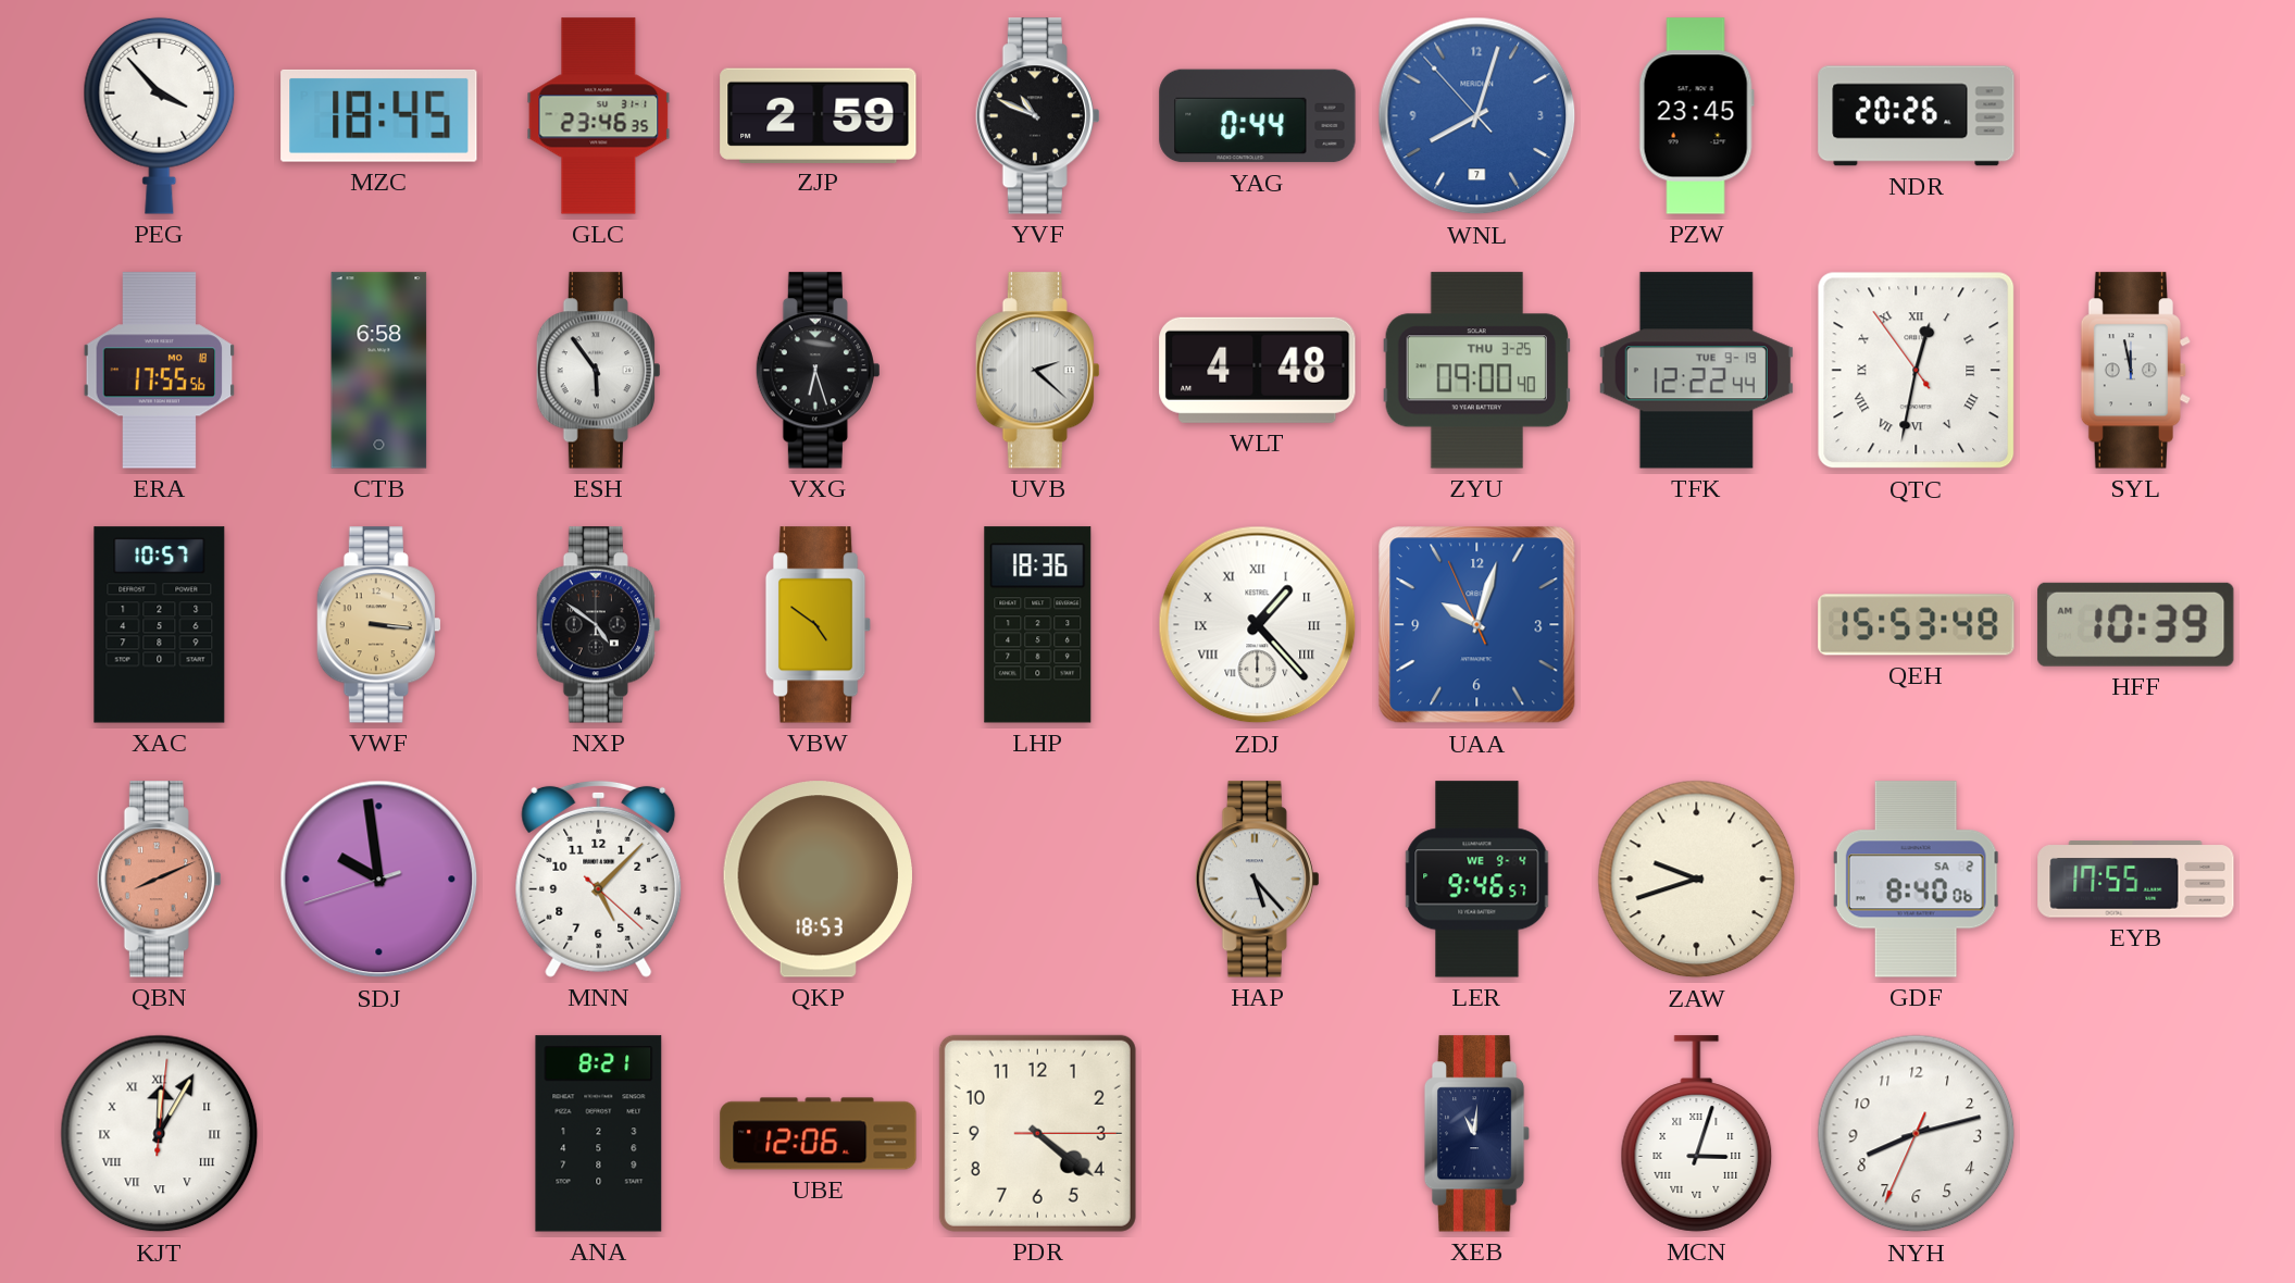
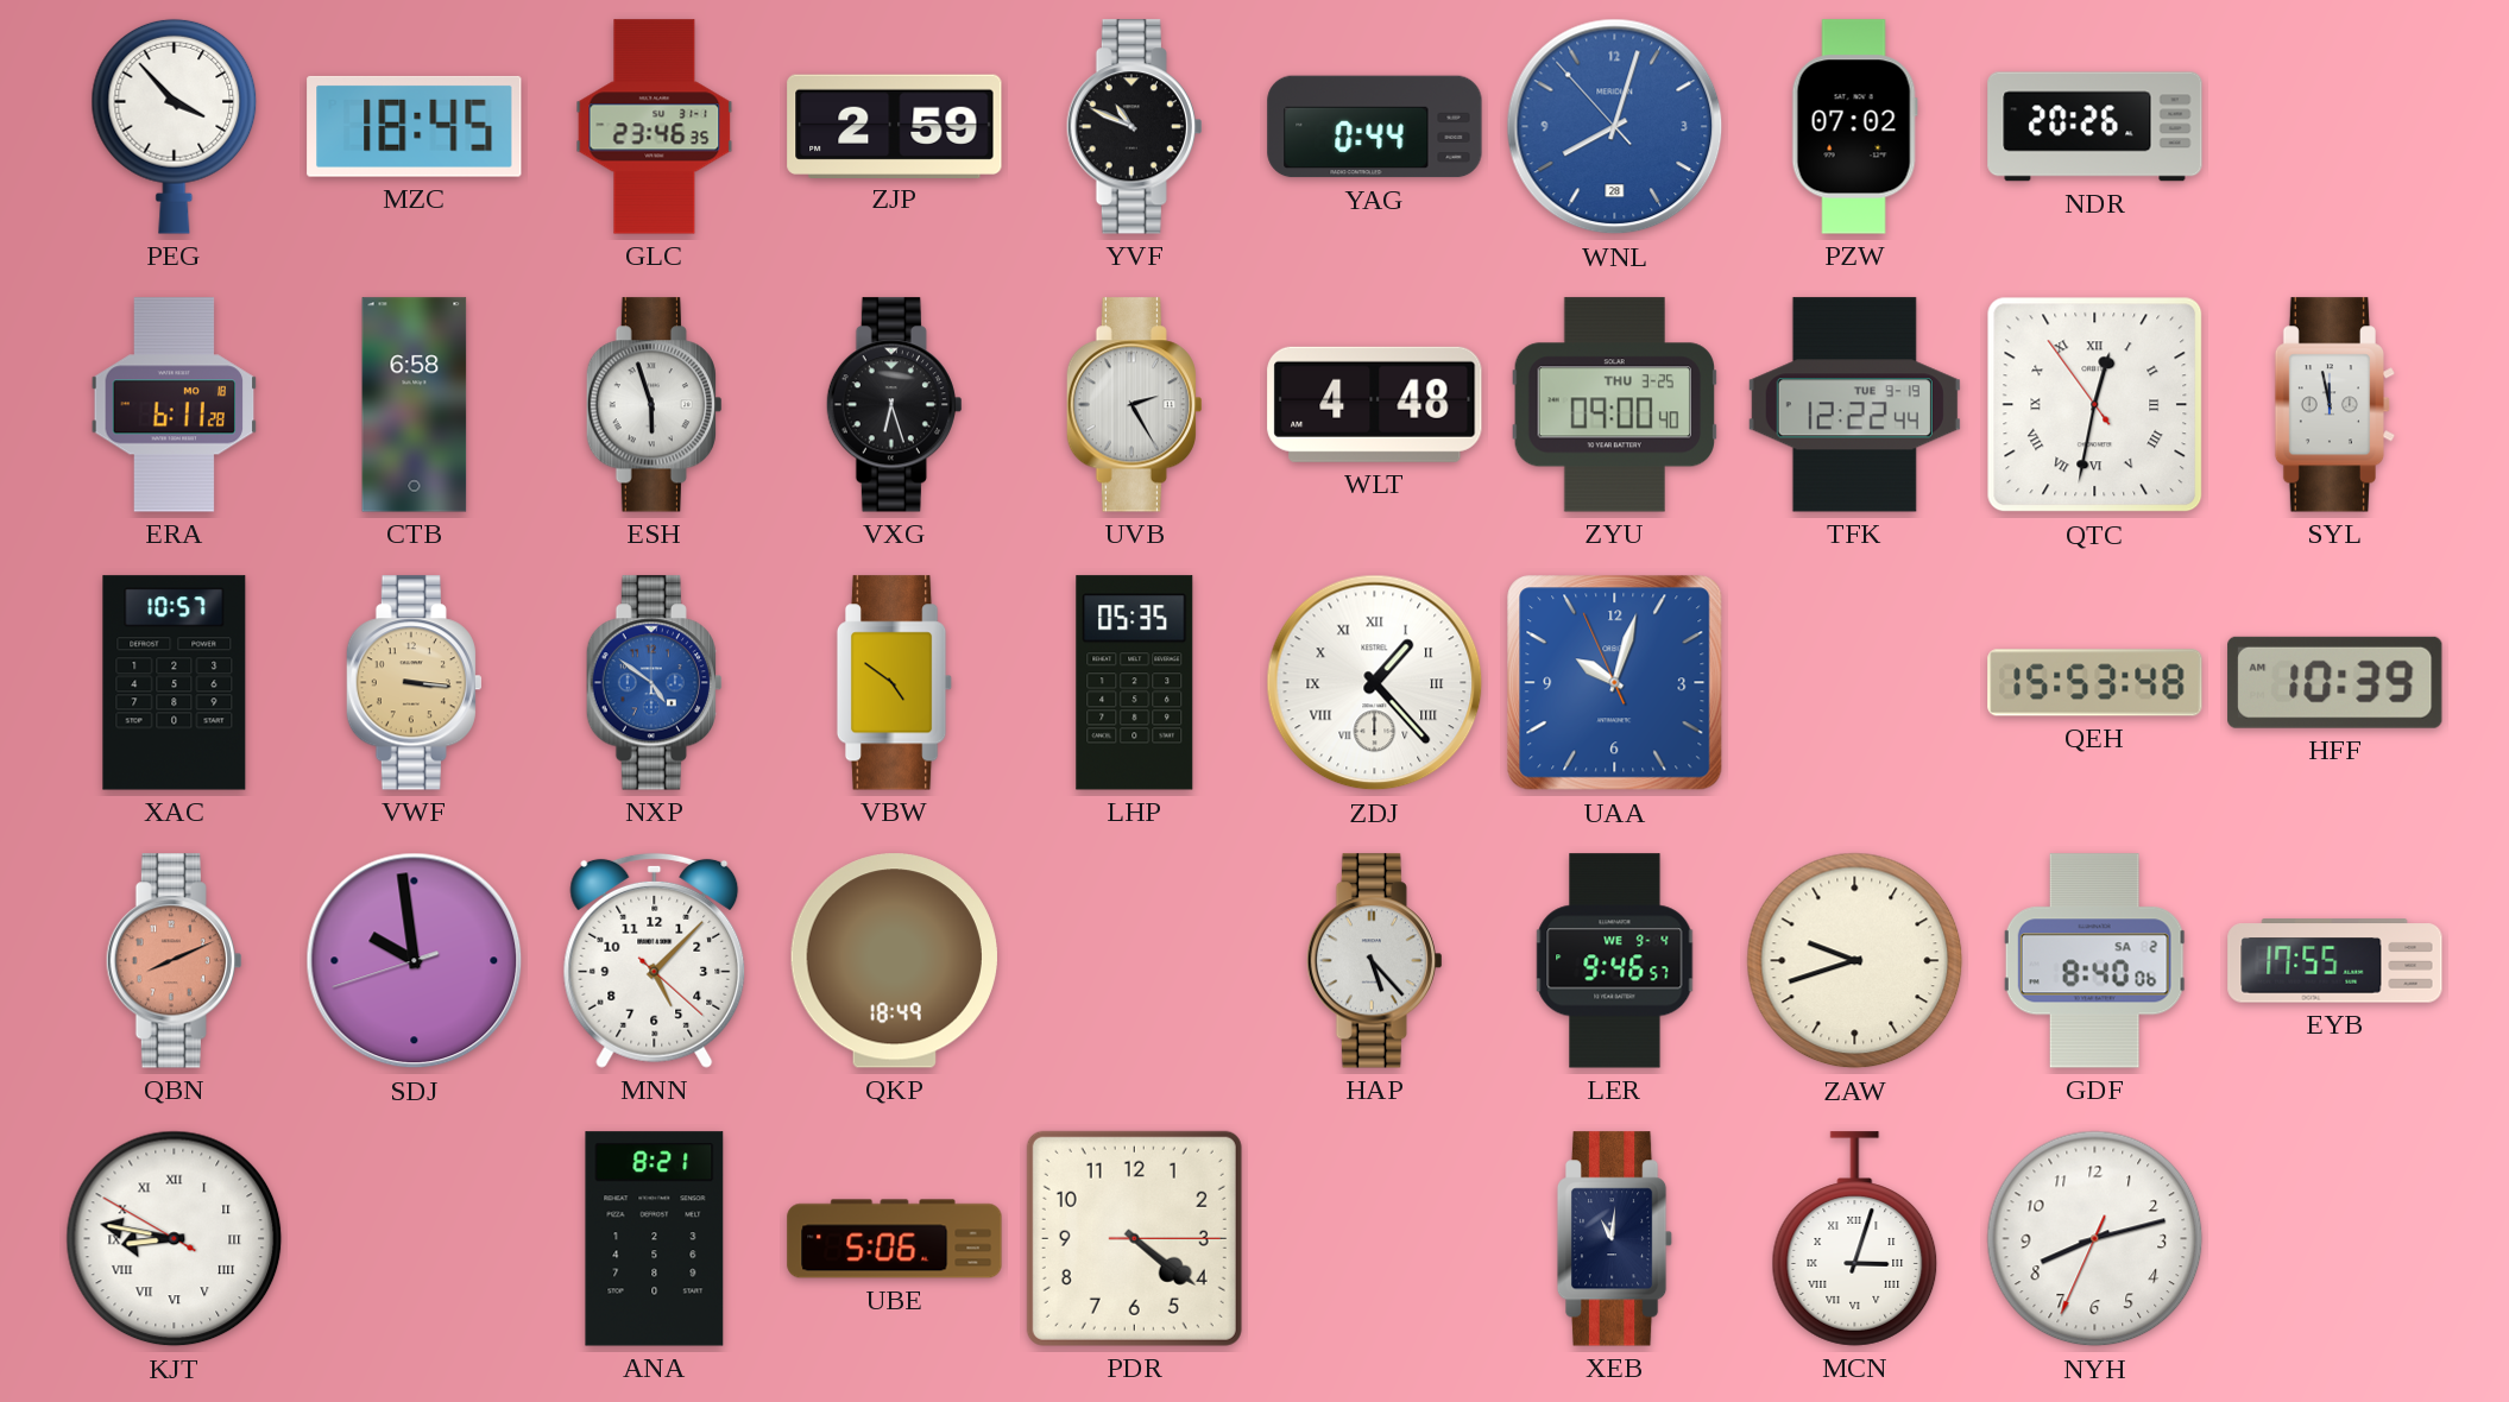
WNL date: 7 -> 28 (1615, 127)
PZW: 23:45 -> 07:02 (1854, 127)
ERA: 17:55 -> 6:11 (175, 405)
ESH: 5:54 -> 5:57 (654, 405)
UVB: 2:22 -> 2:25 (1134, 405)
NXP dial: black -> blue (654, 683)
LHP: 18:36 -> 05:35 (1135, 683)
QKP: 18:53 -> 18:49 (894, 961)
KJT: 12:05 -> 8:46 (175, 1239)
UBE: 12:06 -> 5:06 (895, 1239)
